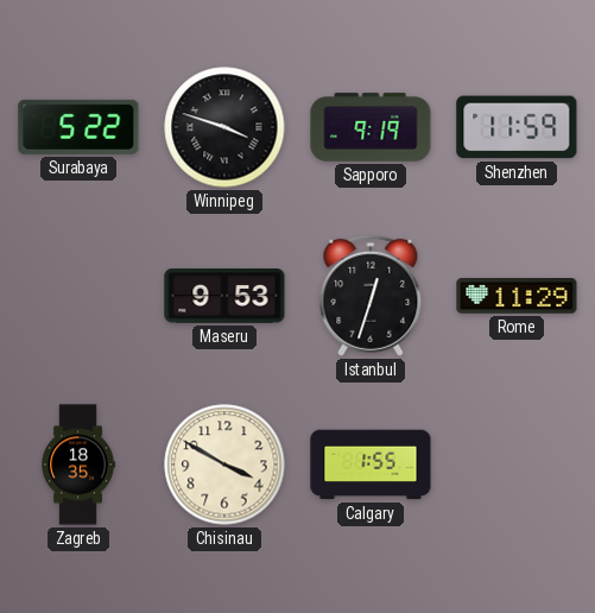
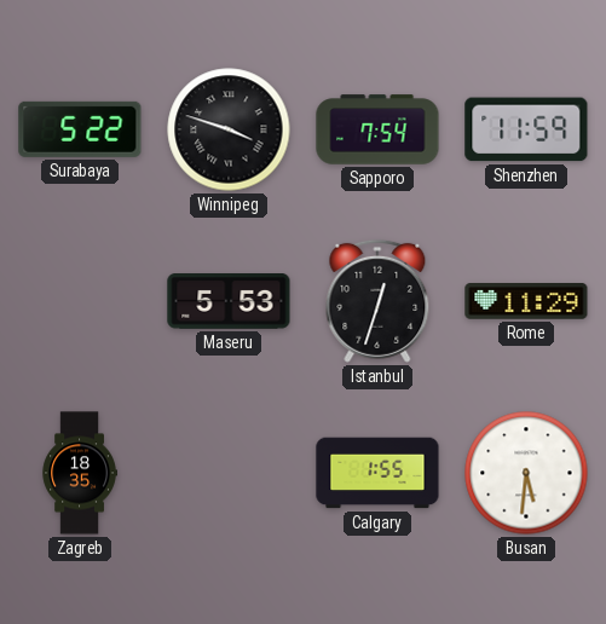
Sapporo: 9:19 -> 7:54 (377, 129)
Maseru: 9:53 -> 5:53 (229, 302)
Chisinau: 3:50 -> none (224, 465)
Busan: none -> 5:31 (526, 473)
